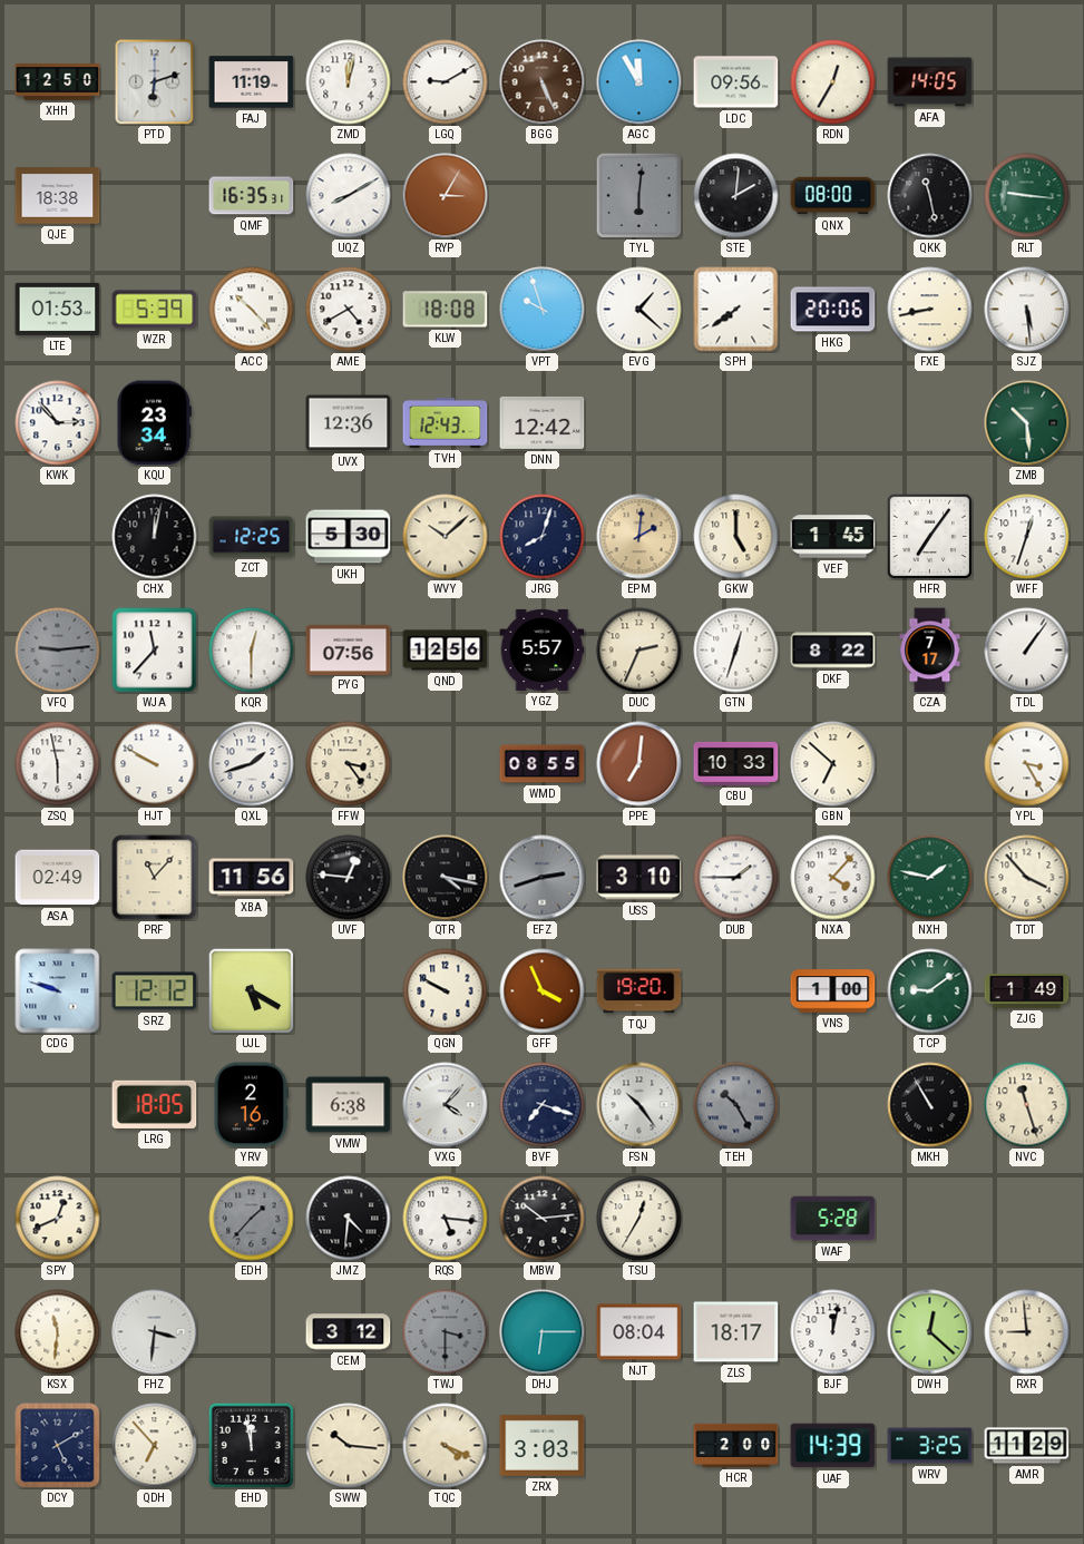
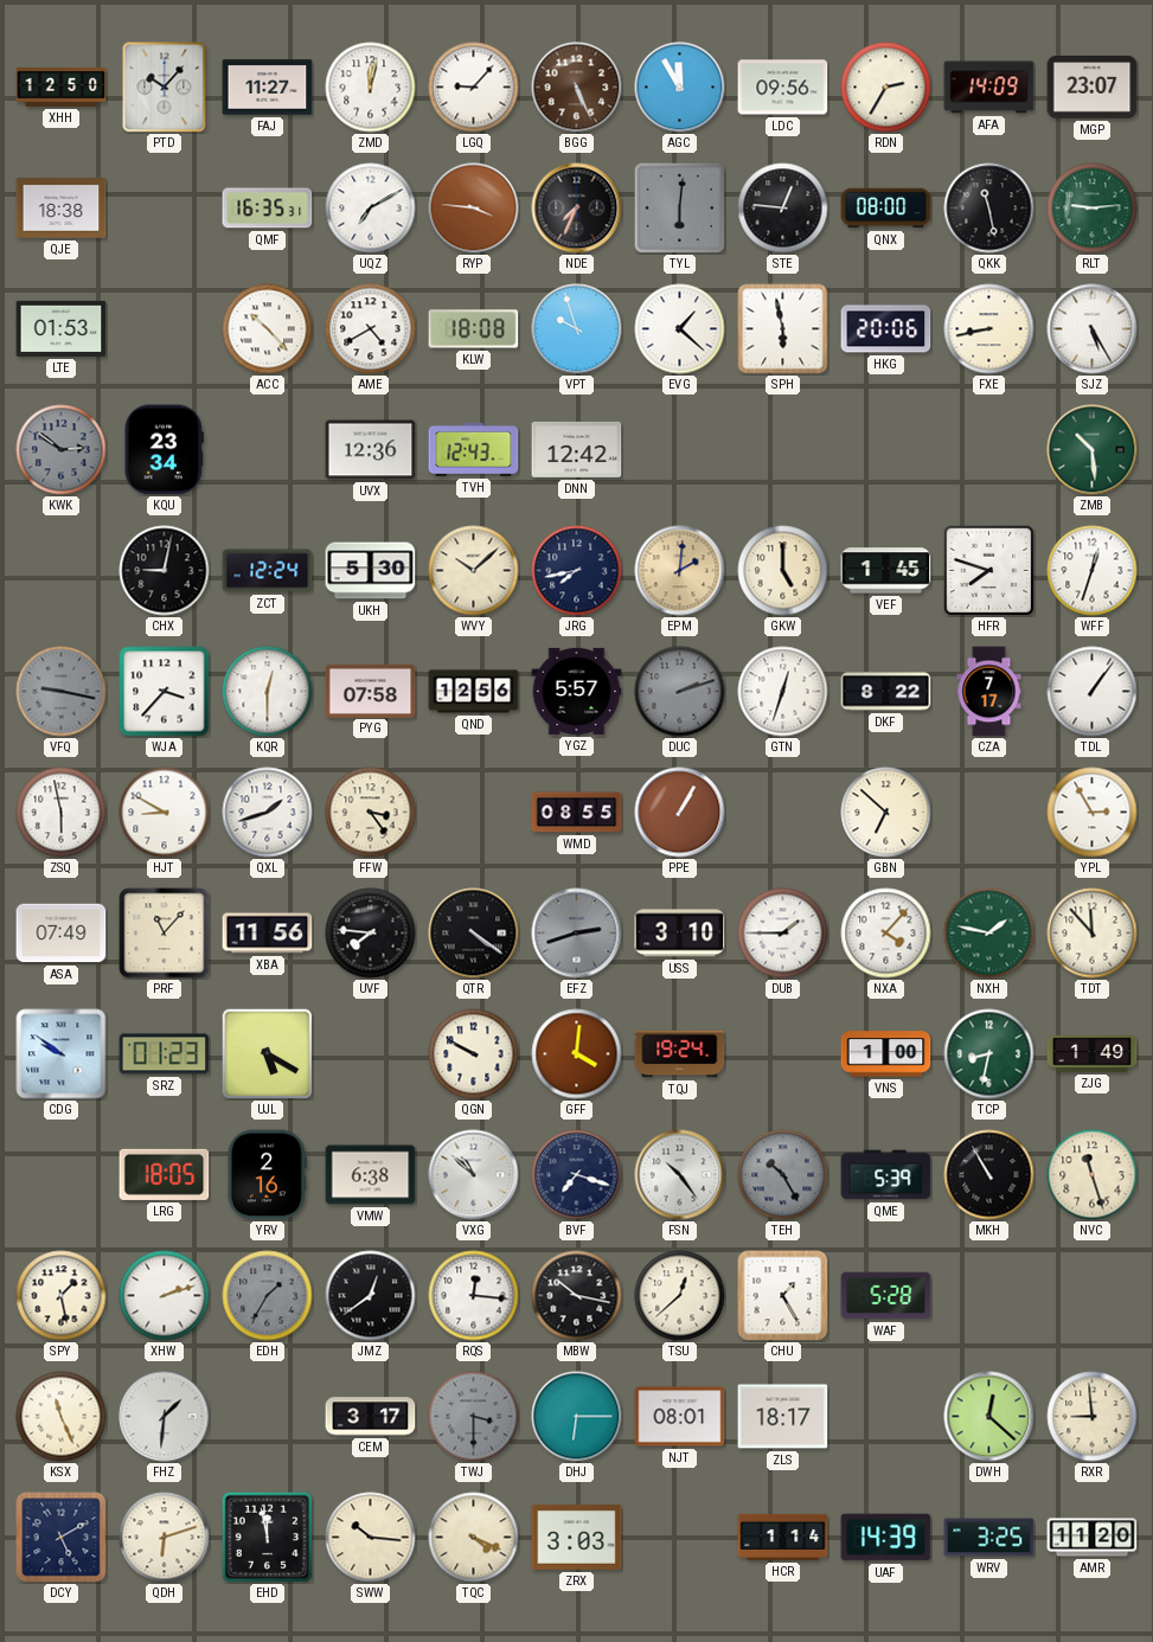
PTD: 6:12 -> 10:07 (165, 88)
FAJ: 11:19 -> 11:27 (268, 88)
LGQ: 9:10 -> 9:07 (474, 88)
RDN: 12:35 -> 2:35 (886, 88)
AFA: 14:05 -> 14:09 (989, 88)
MGP: none -> 23:07 (1093, 88)
UQZ: 8:10 -> 7:10 (371, 209)
RYP: 3:05 -> 3:46 (474, 209)
NDE: none -> 7:34 (577, 209)
STE: 2:01 -> 12:46 (783, 209)
RLT: 9:16 -> 9:14 (1093, 209)
WZR: 5:39 -> none (155, 310)
SPH: 7:39 -> 5:58 (783, 329)
SJZ: 5:29 -> 5:25 (1093, 329)
KWK: 2:53 -> 2:51 (62, 450)
KWK dial: white -> grey (62, 450)
CHX: 12:02 -> 9:02 (165, 571)
ZCT: 12:25 -> 12:24 (268, 571)
JRG: 8:03 -> 7:43 (577, 571)
HFR: 7:06 -> 7:48 (988, 570)
VFQ: 9:14 -> 9:17 (62, 692)
WJA: 11:37 -> 3:37 (165, 692)
PYG: 07:56 -> 07:58 (371, 691)
DUC: 2:34 -> 2:12 (680, 692)
DUC dial: cream -> grey (680, 692)
HJT: 9:50 -> 8:50 (165, 813)
PPE: 7:01 -> 1:05 (680, 813)
CBU: 10:33 -> none (736, 763)
YPL: 3:25 -> 2:55 (1093, 813)
ASA: 02:49 -> 07:49 (62, 934)
UVF: 12:46 -> 7:46 (371, 934)
QTR: 4:17 -> 4:21 (474, 934)
TDT: 3:53 -> 11:53 (1093, 934)
CDG: 9:48 -> 9:51 (62, 1054)
SRZ: 12:12 -> 01:23 (165, 1054)
GFF: 3:56 -> 4:01 (577, 1054)
TQJ: 19:20 -> 19:24 (680, 1054)
TCP: 9:09 -> 8:32 (989, 1054)
VXG: 4:07 -> 10:52 (474, 1175)
QME: none -> 5:39 (886, 1175)
SPY: 12:41 -> 1:28 (62, 1296)
XHW: none -> 2:12 (165, 1296)
EDH: 1:37 -> 1:35 (268, 1296)
JMZ: 4:31 -> 12:39 (371, 1296)
RQS: 5:16 -> 12:16 (474, 1296)
MBW: 10:14 -> 10:17 (577, 1296)
TSU: 12:35 -> 12:38 (680, 1296)
CHU: none -> 1:25 (783, 1296)
KSX: 11:31 -> 11:26 (62, 1417)
FHZ: 3:31 -> 1:31 (165, 1417)
CEM: 3:12 -> 3:17 (371, 1417)
NJT: 08:04 -> 08:01 (680, 1417)
BJF: 12:02 -> none (833, 1332)
QDH: 6:53 -> 6:12 (165, 1538)
HCR: 2:00 -> 1:14 (783, 1537)
AMR: 11:29 -> 11:20 (1093, 1538)
